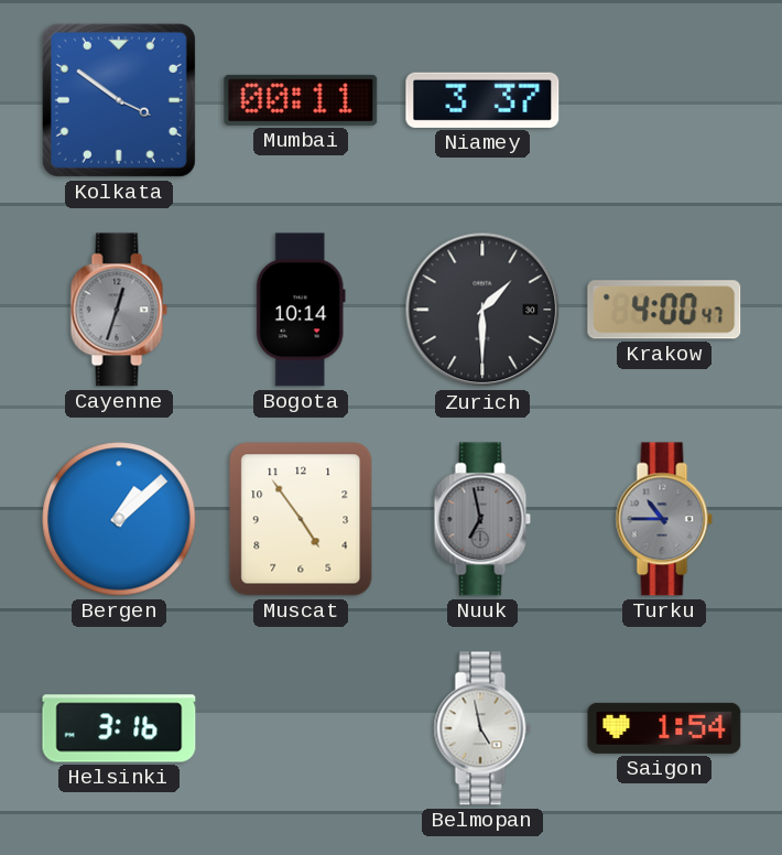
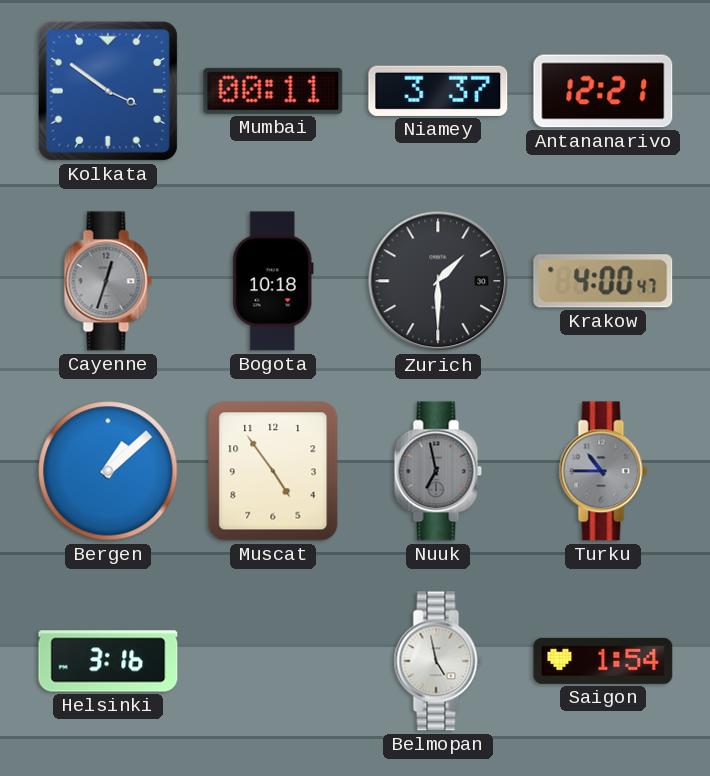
Antananarivo: none -> 12:21 (603, 91)
Bogota: 10:14 -> 10:18 (273, 281)
